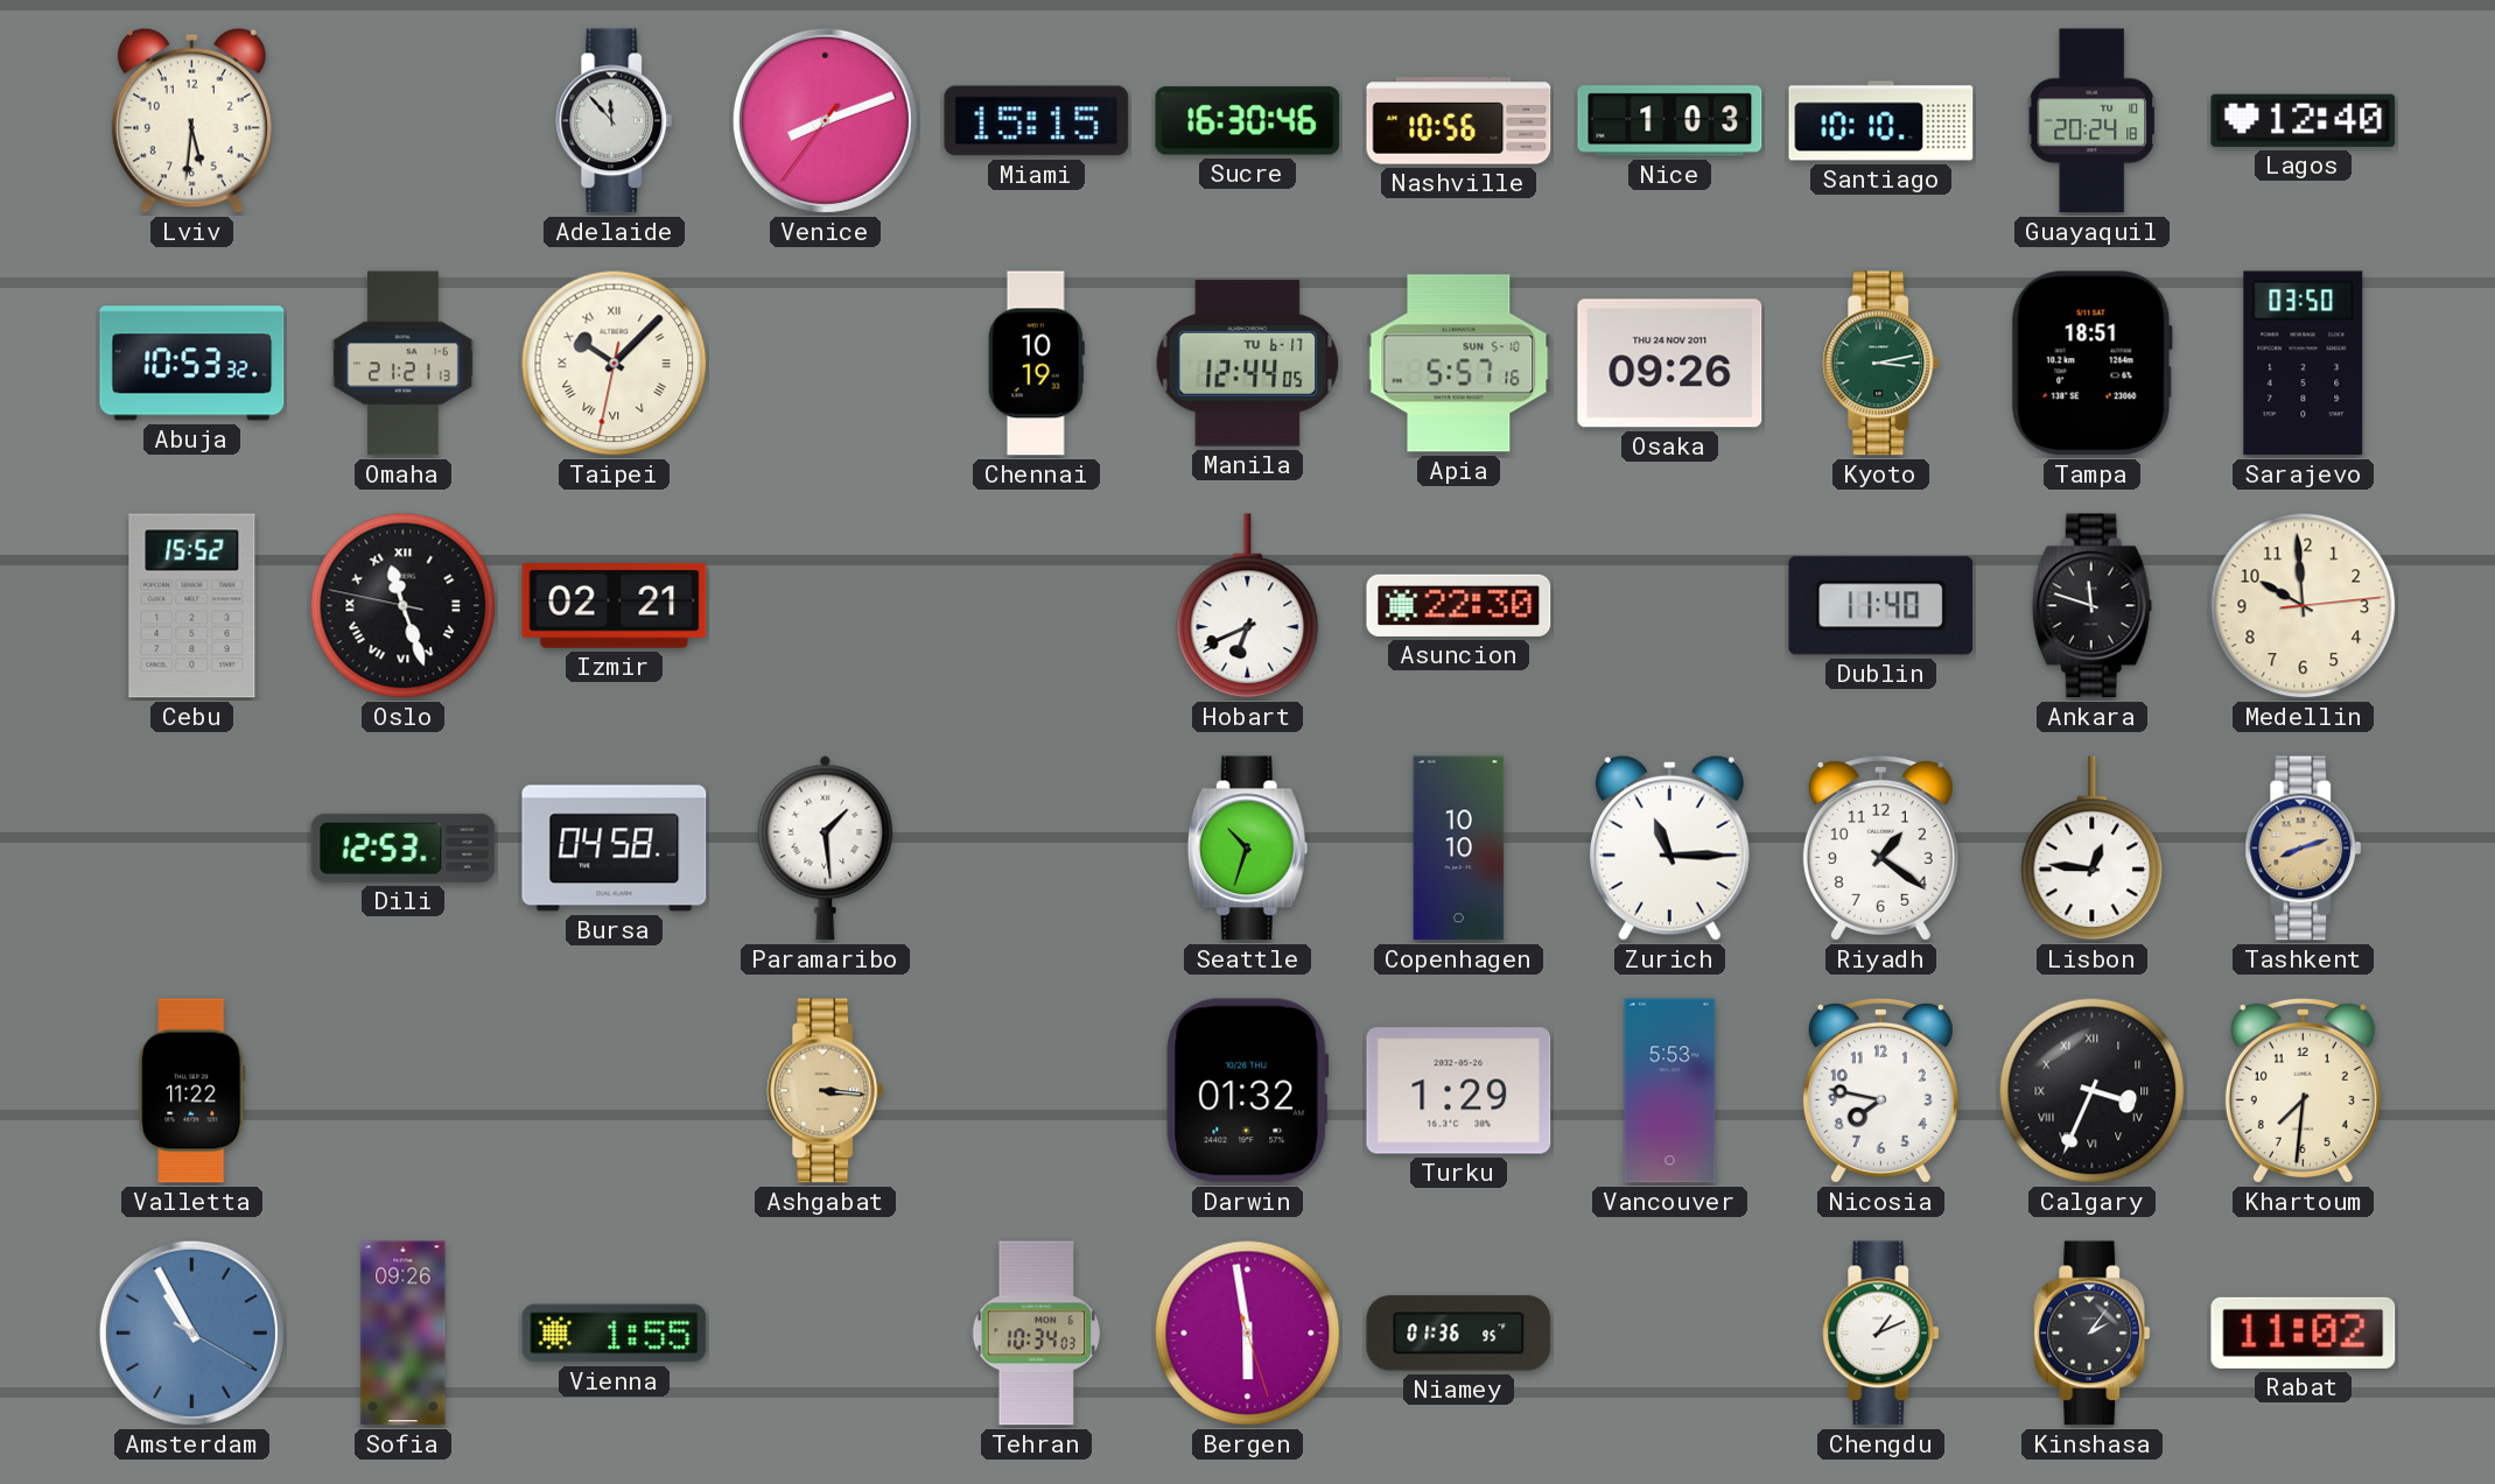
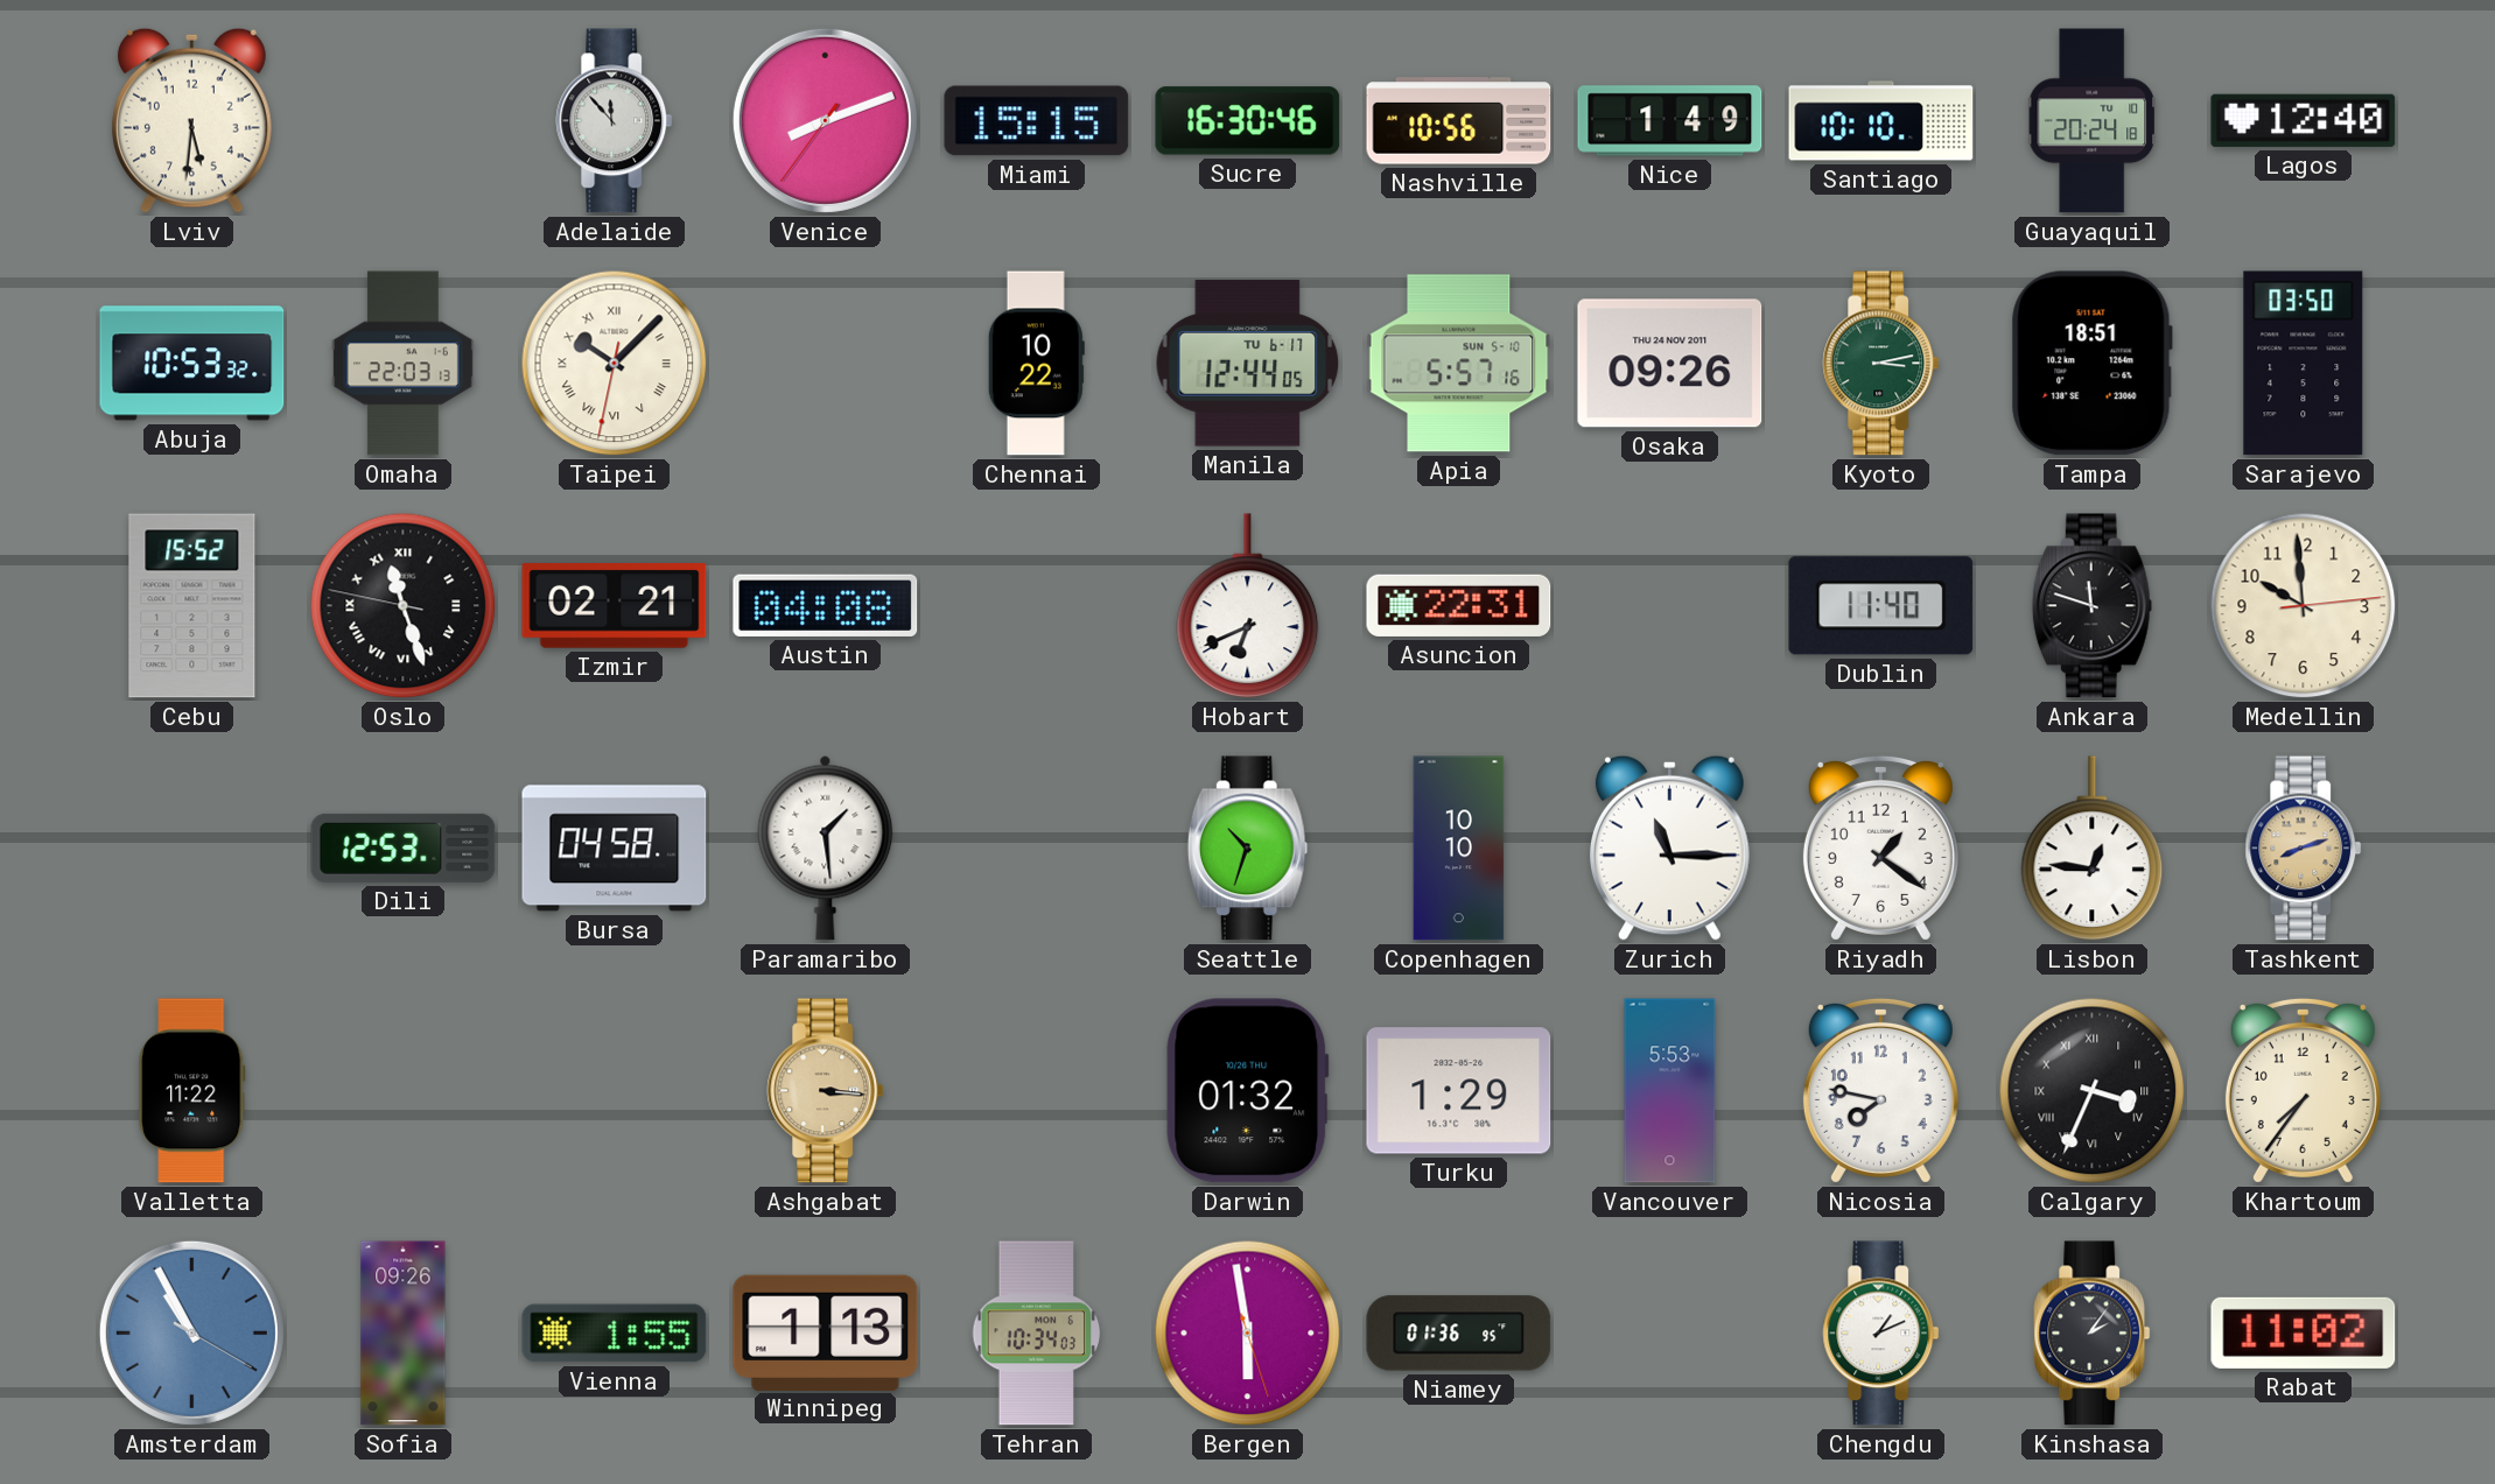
Nice: 1:03 -> 1:49 (1670, 121)
Omaha: 21:21 -> 22:03 (402, 364)
Chennai: 10:19 -> 10:22 (1036, 364)
Austin: none -> 04:08 (826, 605)
Asuncion: 22:30 -> 22:31 (1459, 605)
Khartoum: 7:31 -> 7:36 (2303, 1090)
Winnipeg: none -> 1:13 (826, 1332)
